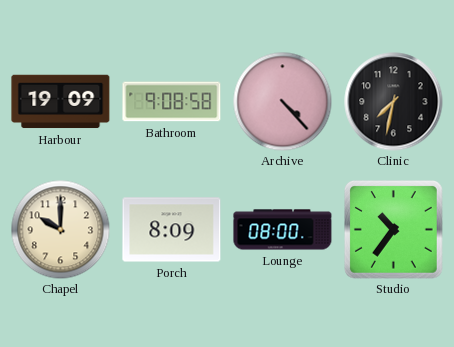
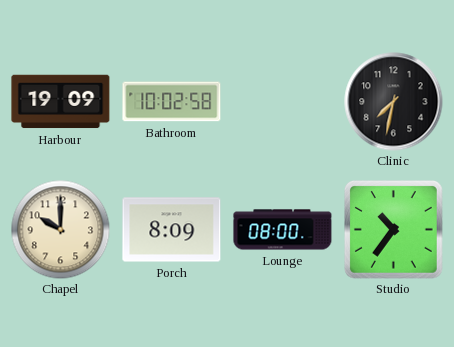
Bathroom: 9:08 -> 10:02 (172, 102)
Archive: 4:23 -> none (283, 102)
